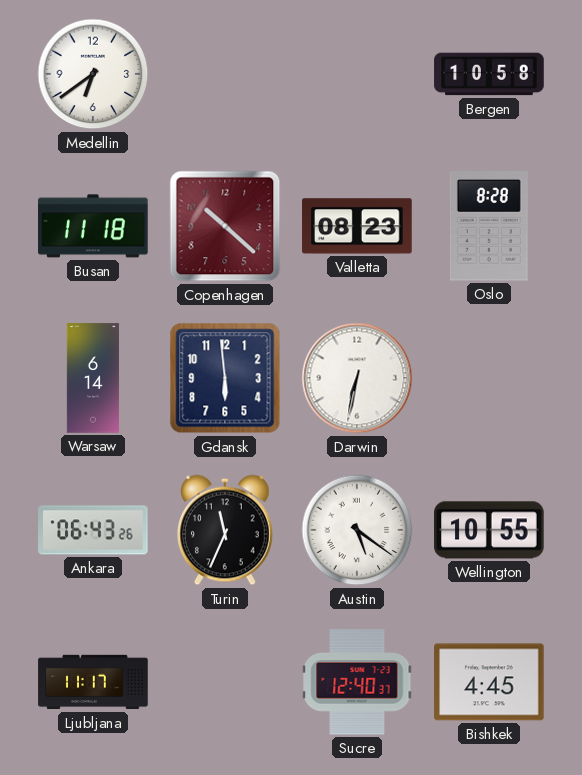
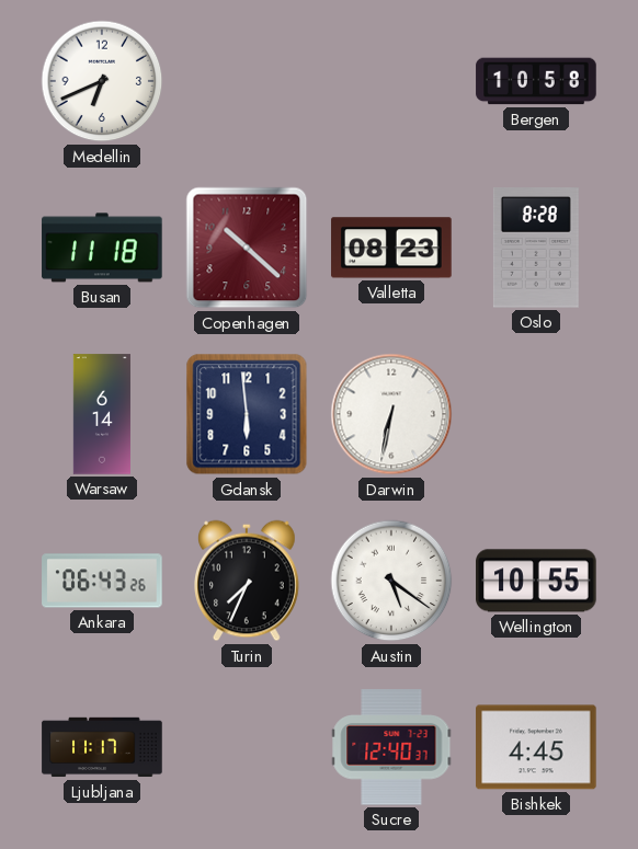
Medellin: 6:39 -> 6:41 (102, 81)
Turin: 11:34 -> 7:34 (248, 581)
